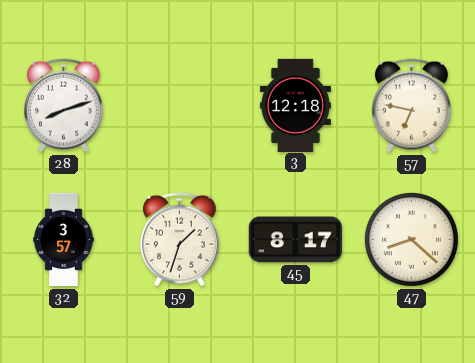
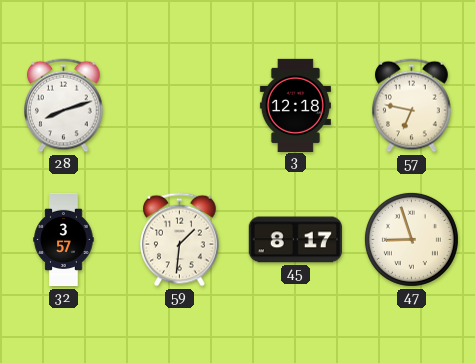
59: 1:33 -> 1:31 (180, 240)
47: 8:22 -> 8:57 (411, 239)
